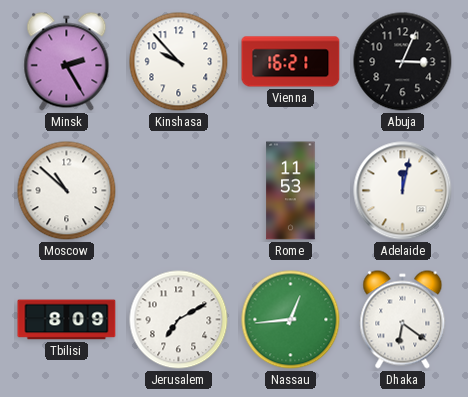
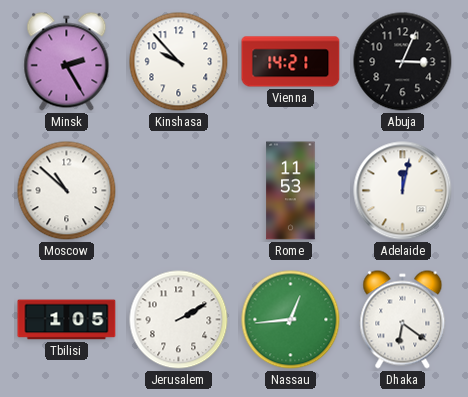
Vienna: 16:21 -> 14:21 (291, 62)
Tbilisi: 8:09 -> 1:05 (67, 320)
Jerusalem: 7:10 -> 2:10 (179, 320)
